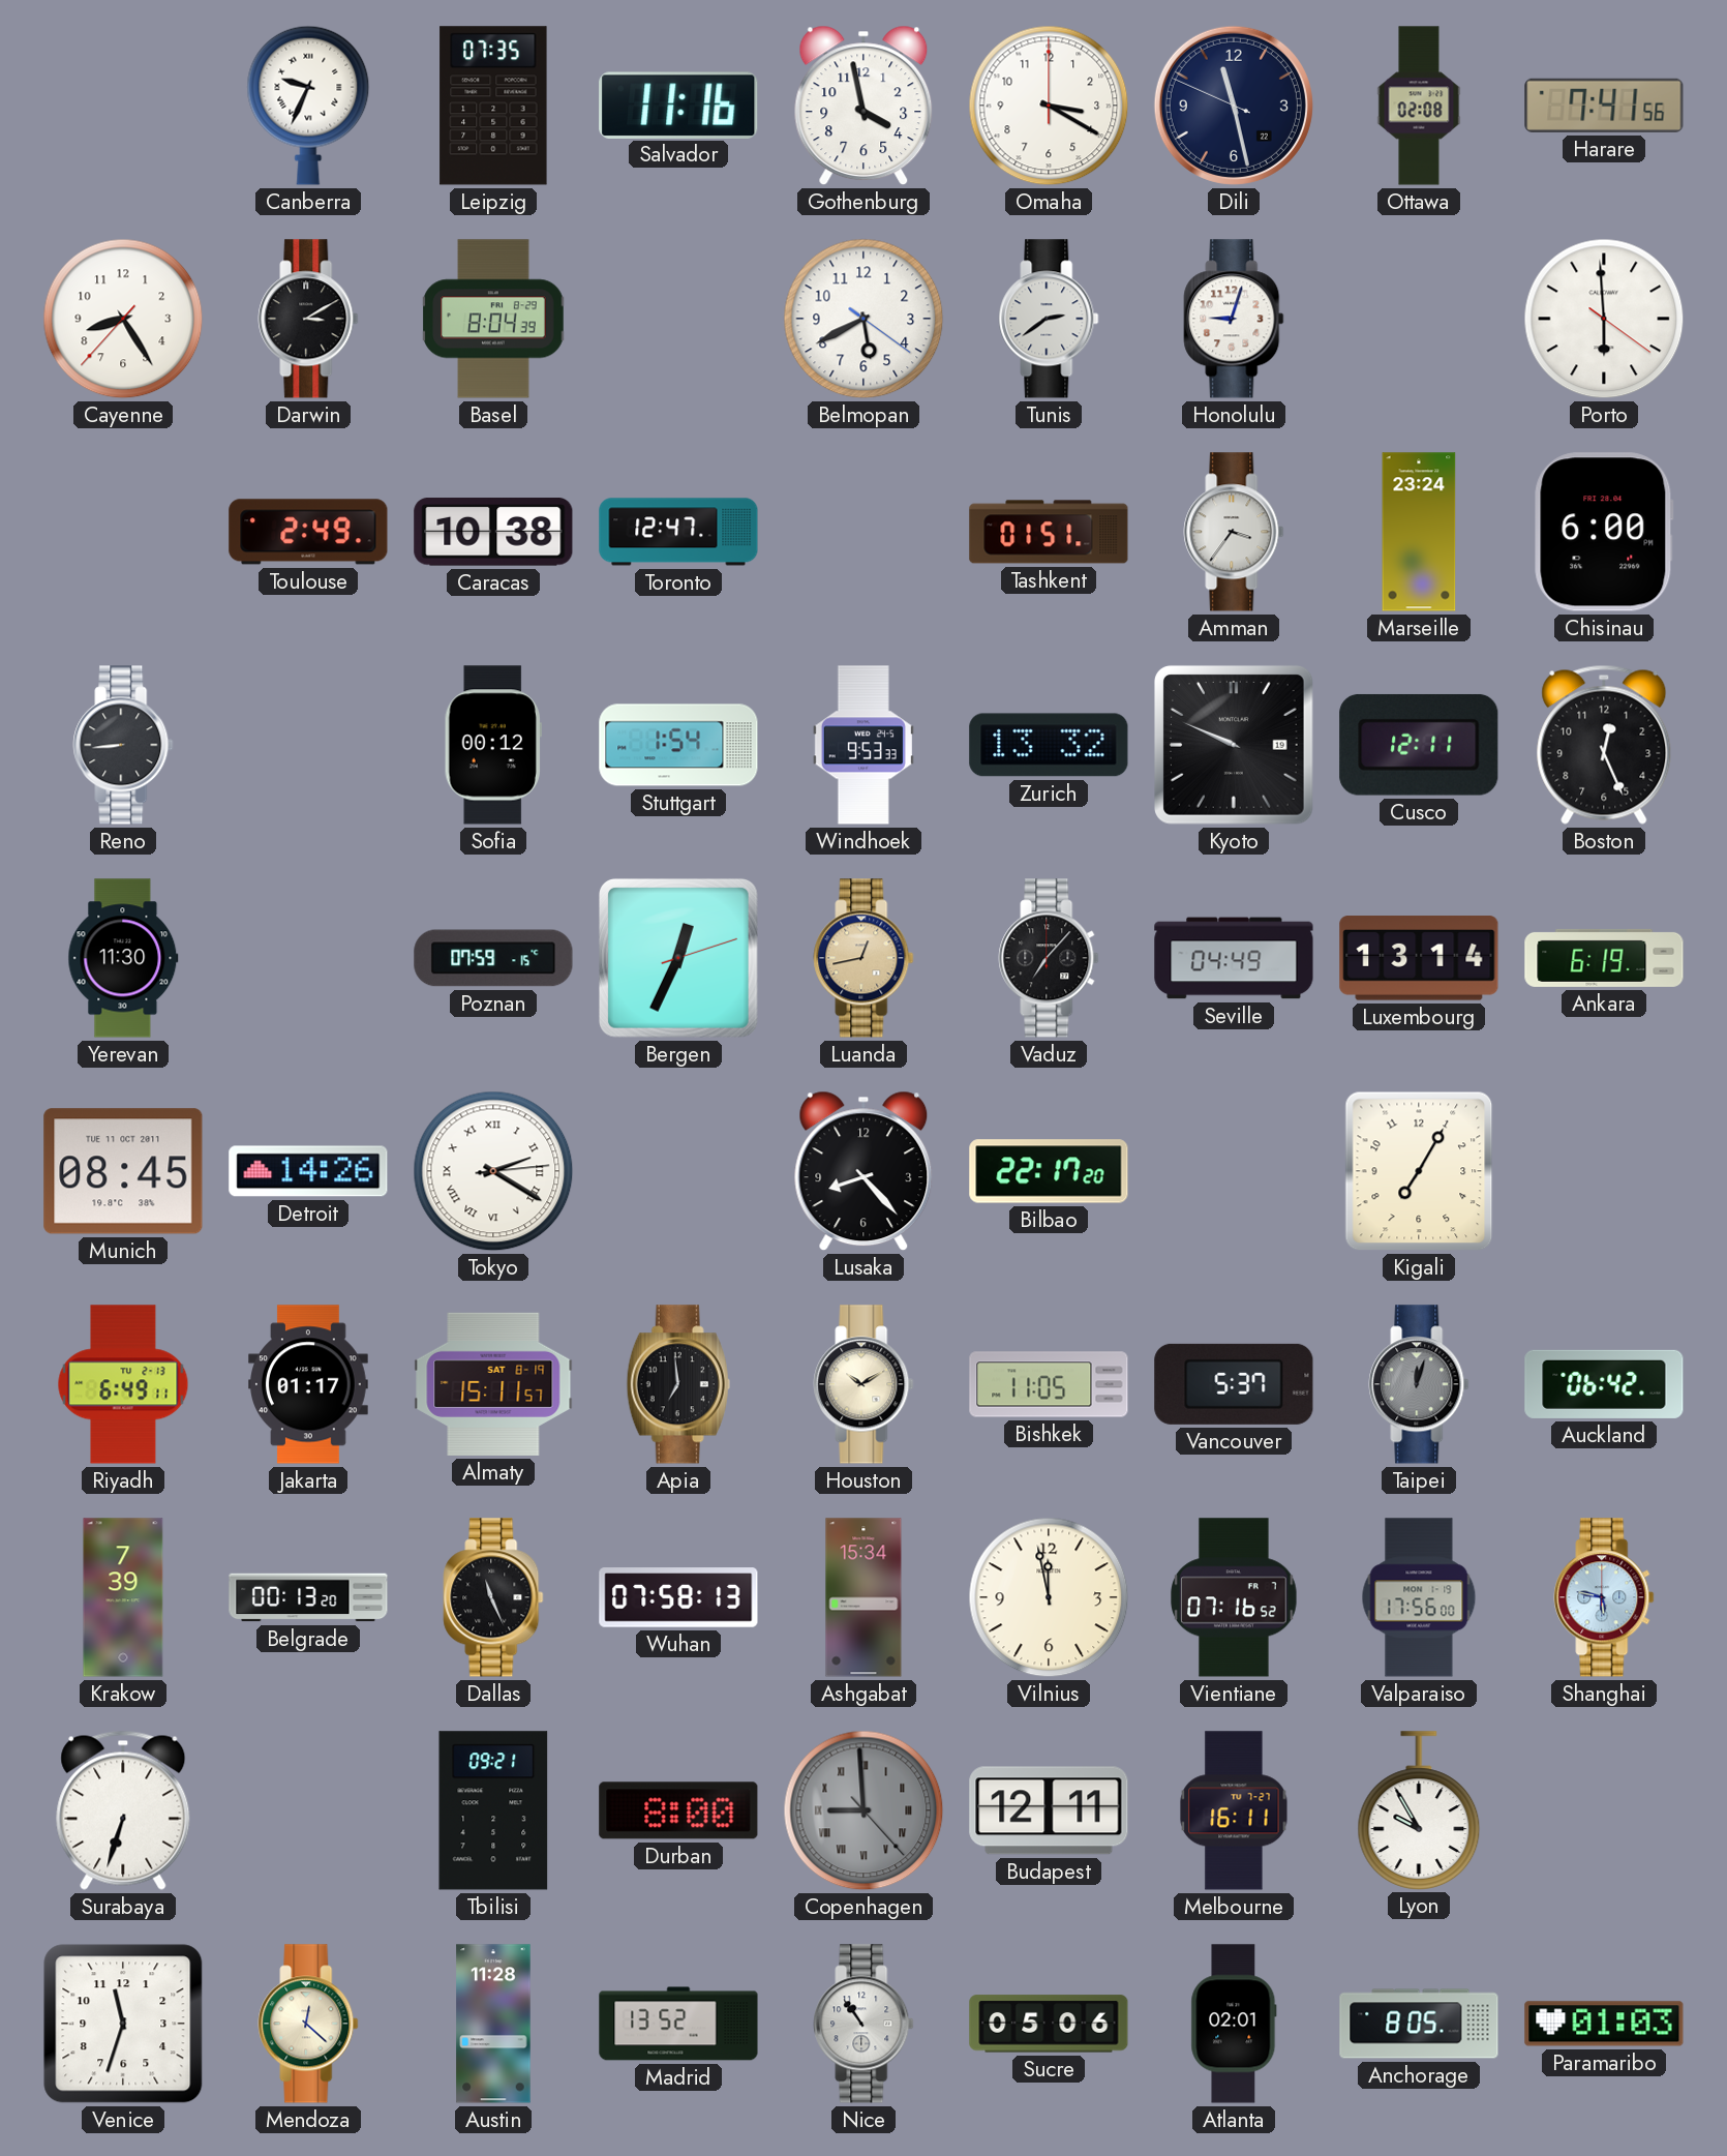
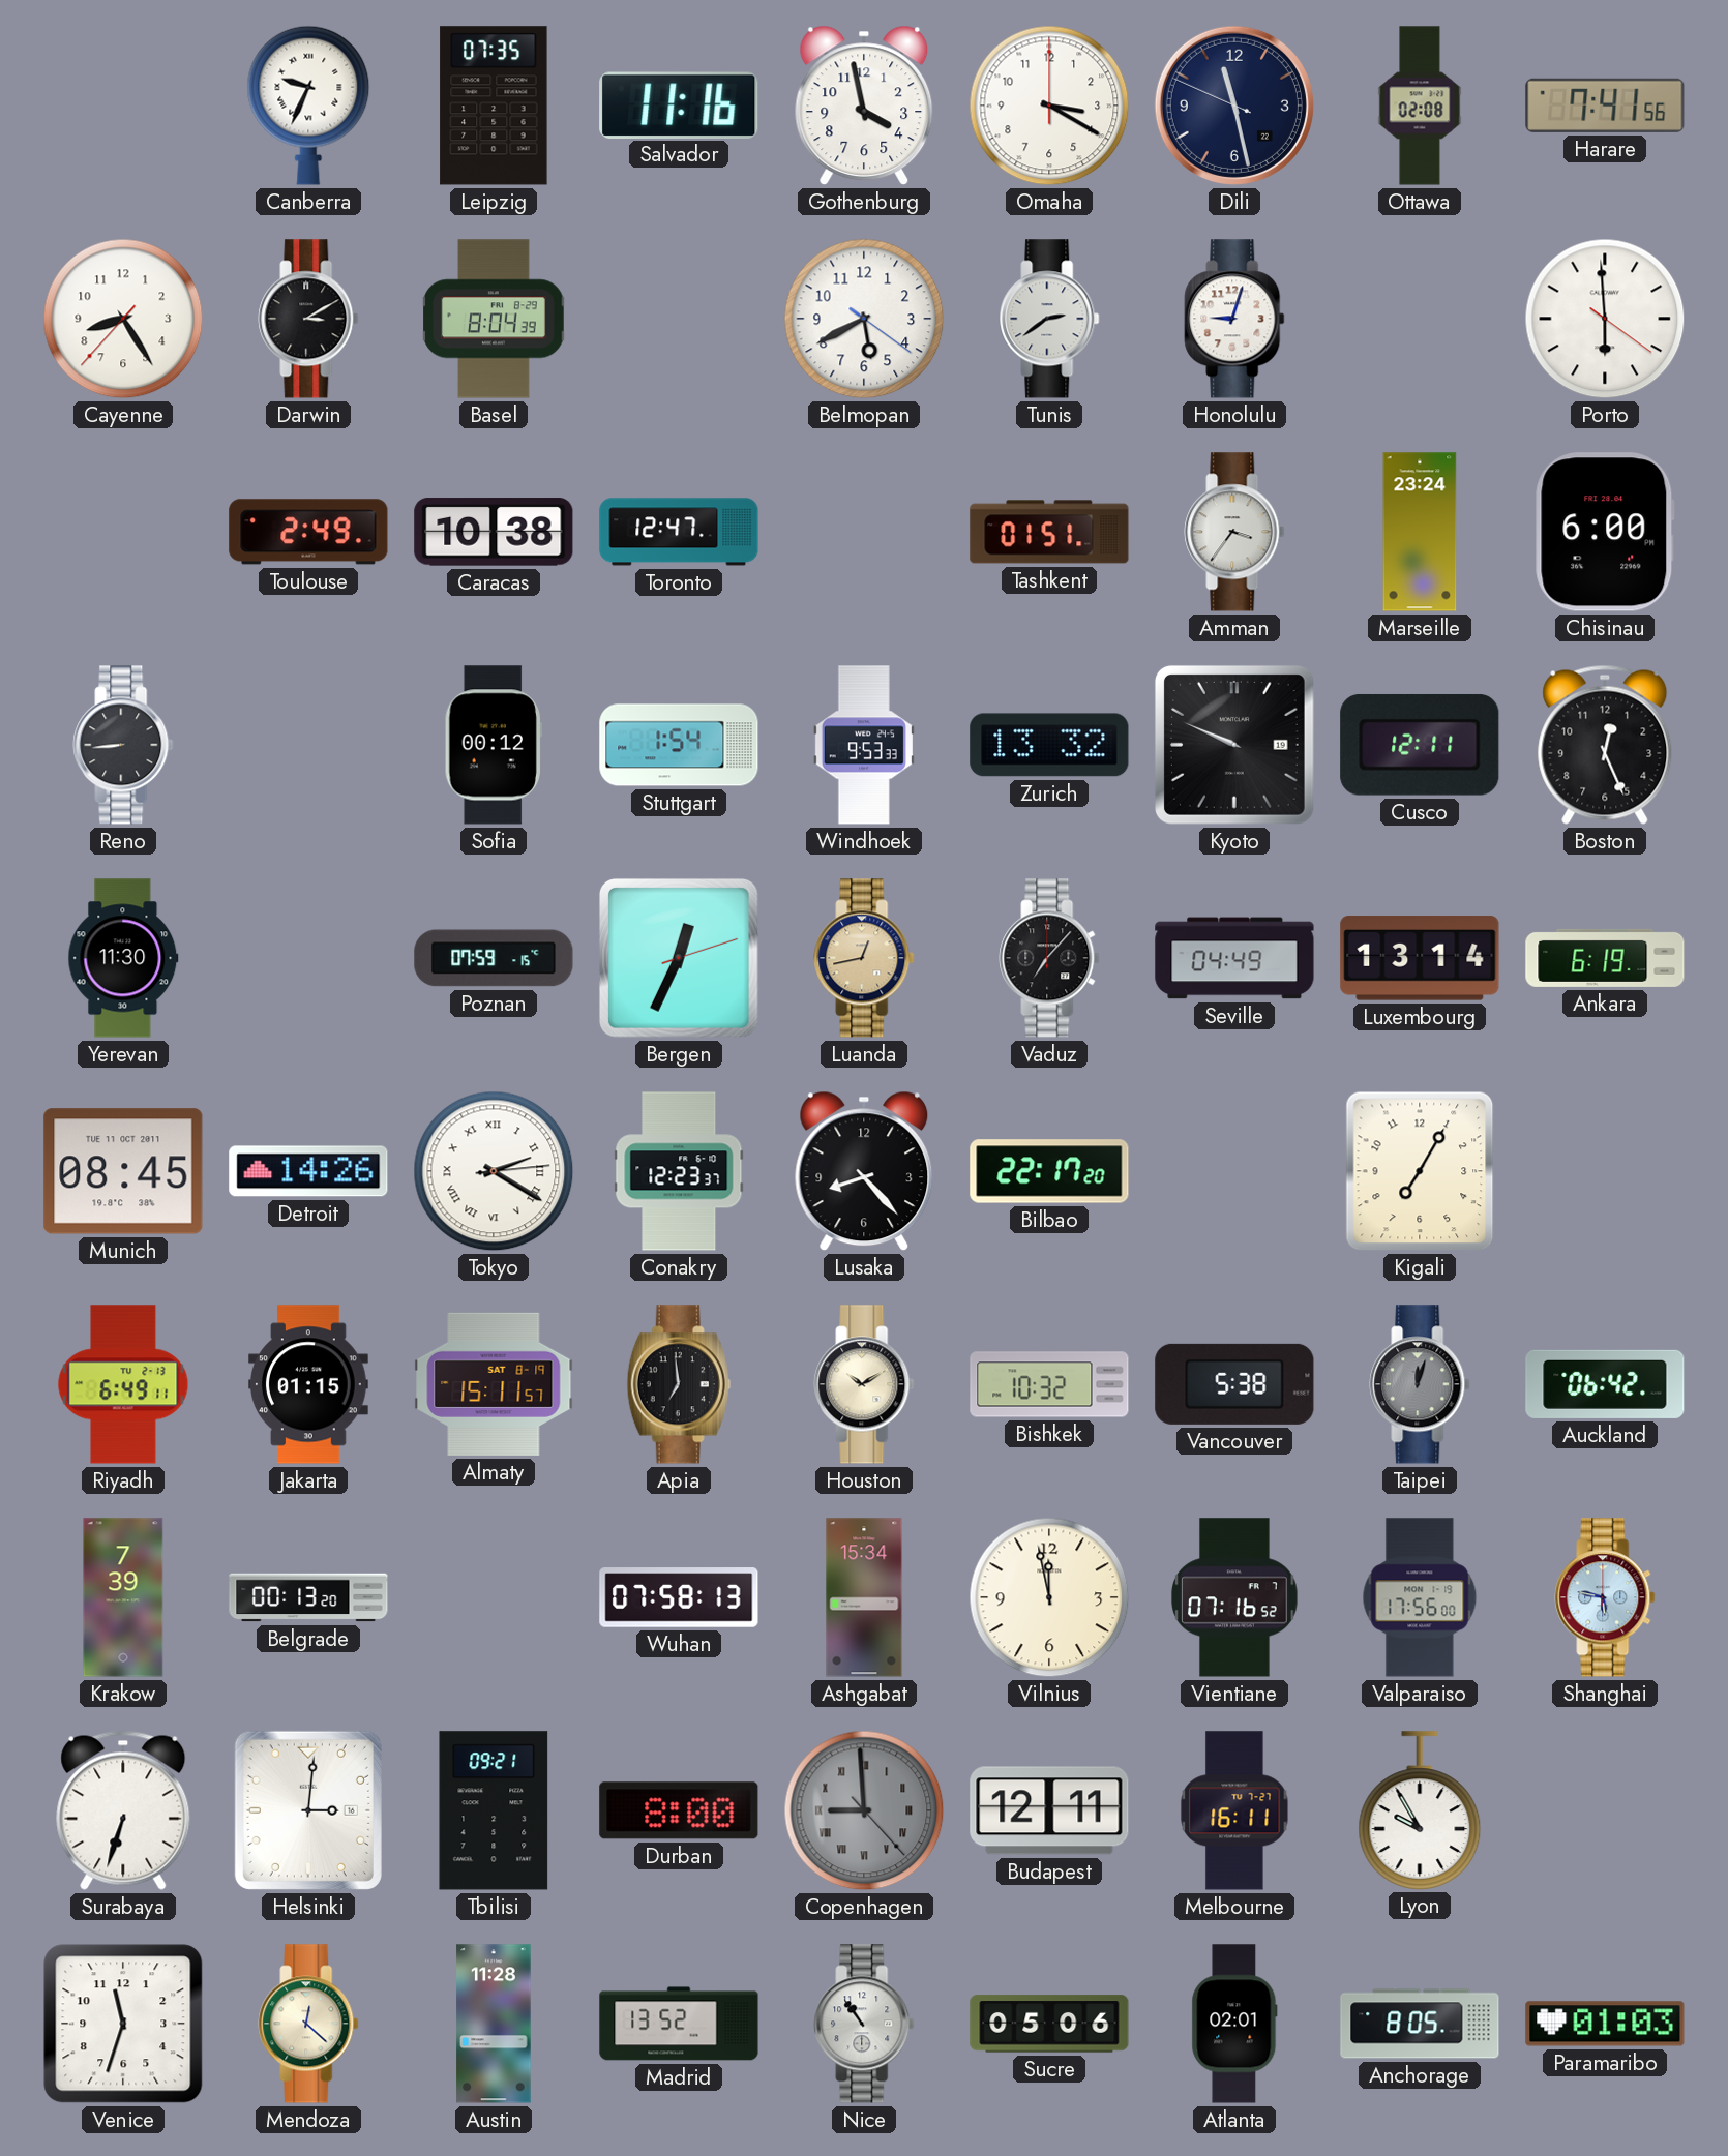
Conakry: none -> 12:23 (679, 1171)
Jakarta: 01:17 -> 01:15 (309, 1384)
Bishkek: 11:05 -> 10:32 (1049, 1384)
Vancouver: 5:37 -> 5:38 (1234, 1384)
Dallas: 11:26 -> none (493, 1597)
Helsinki: none -> 3:01 (308, 1810)
